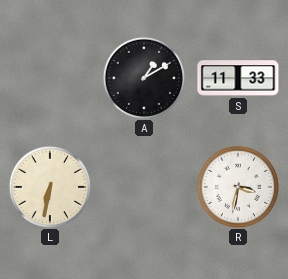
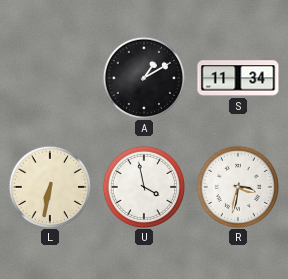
S: 11:33 -> 11:34 (238, 78)
U: none -> 3:58 (143, 186)
